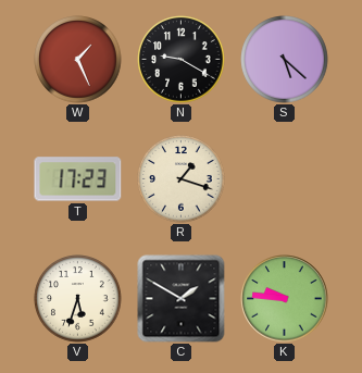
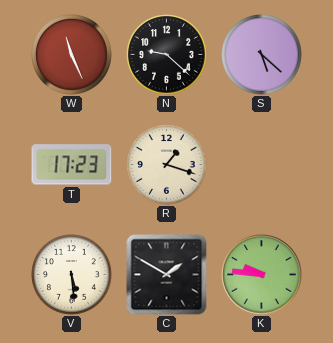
W: 1:26 -> 11:26 (72, 55)
N: 9:20 -> 9:22 (167, 55)
V: 5:33 -> 5:29 (72, 275)
